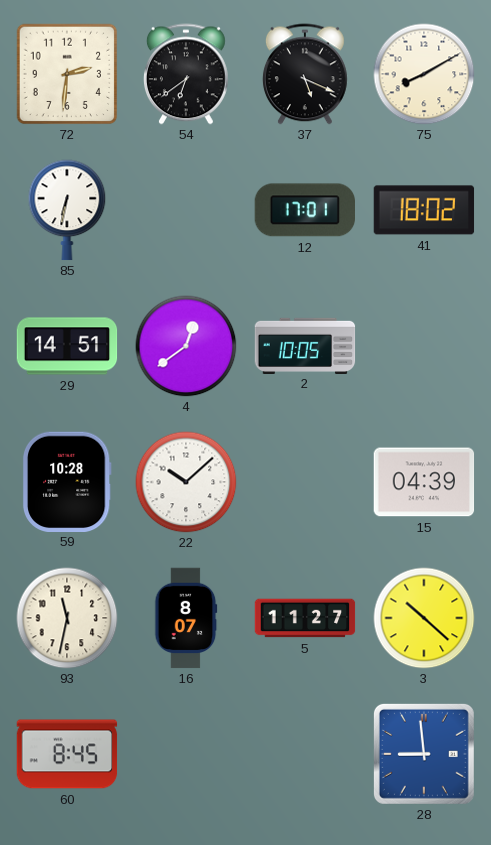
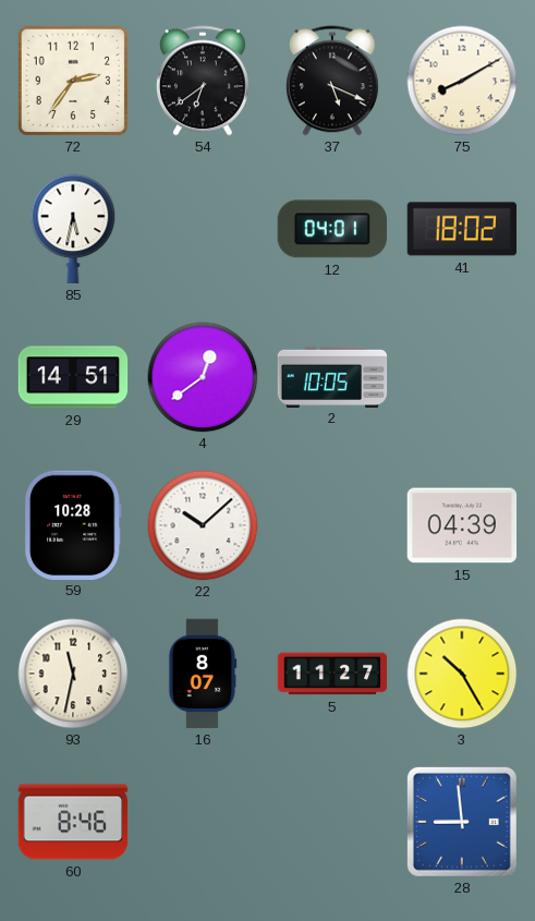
72: 2:31 -> 2:36 (73, 81)
85: 6:32 -> 5:32 (73, 229)
12: 17:01 -> 04:01 (331, 229)
3: 10:22 -> 10:25 (462, 674)
60: 8:45 -> 8:46 (73, 822)
